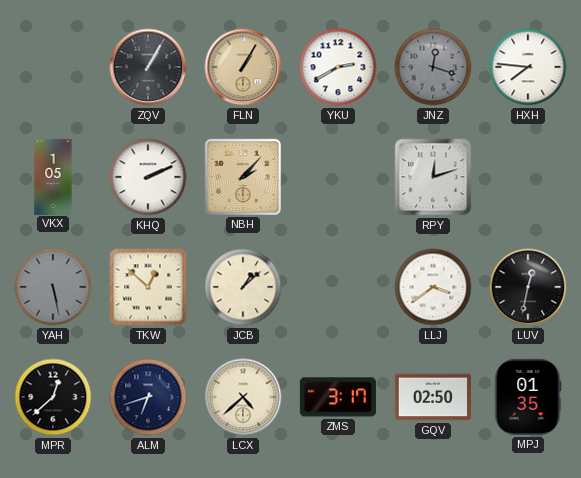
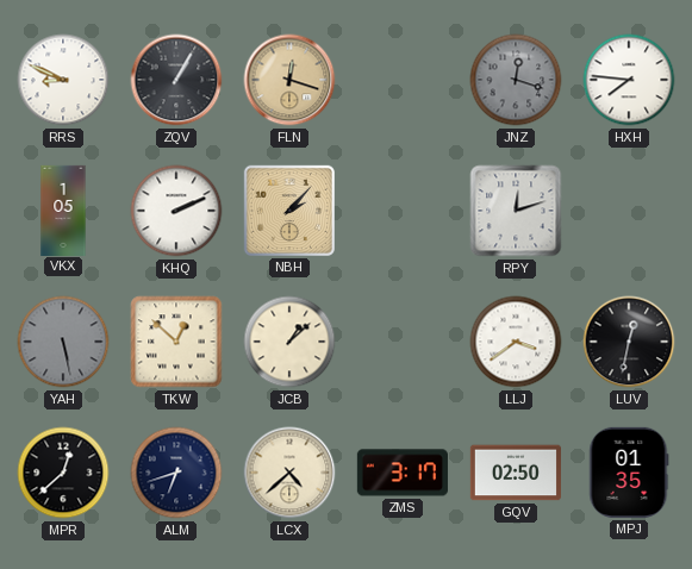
RRS: none -> 8:49 (63, 80)
FLN: 1:05 -> 12:18 (289, 80)
YKU: 2:40 -> none (338, 67)
